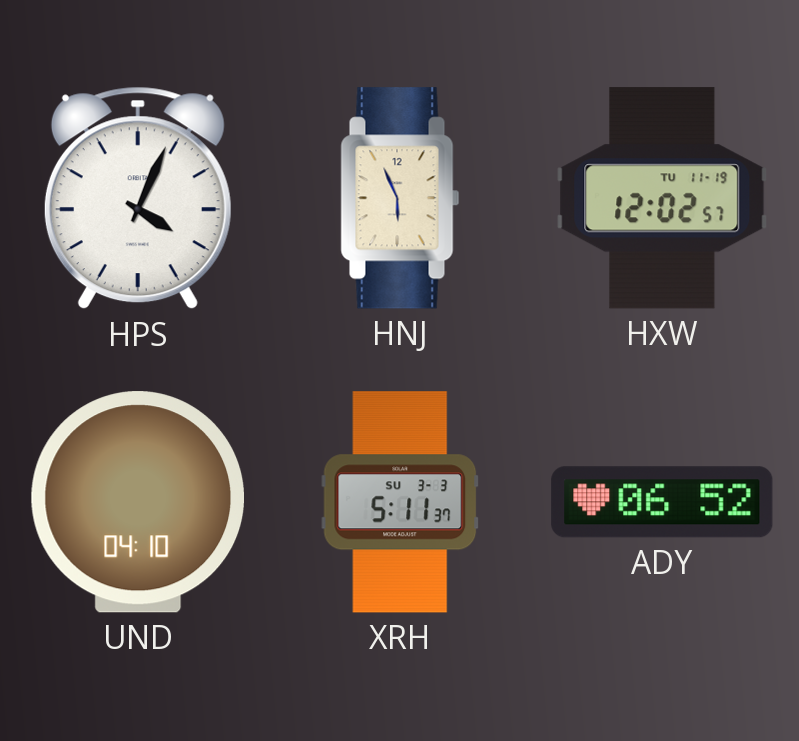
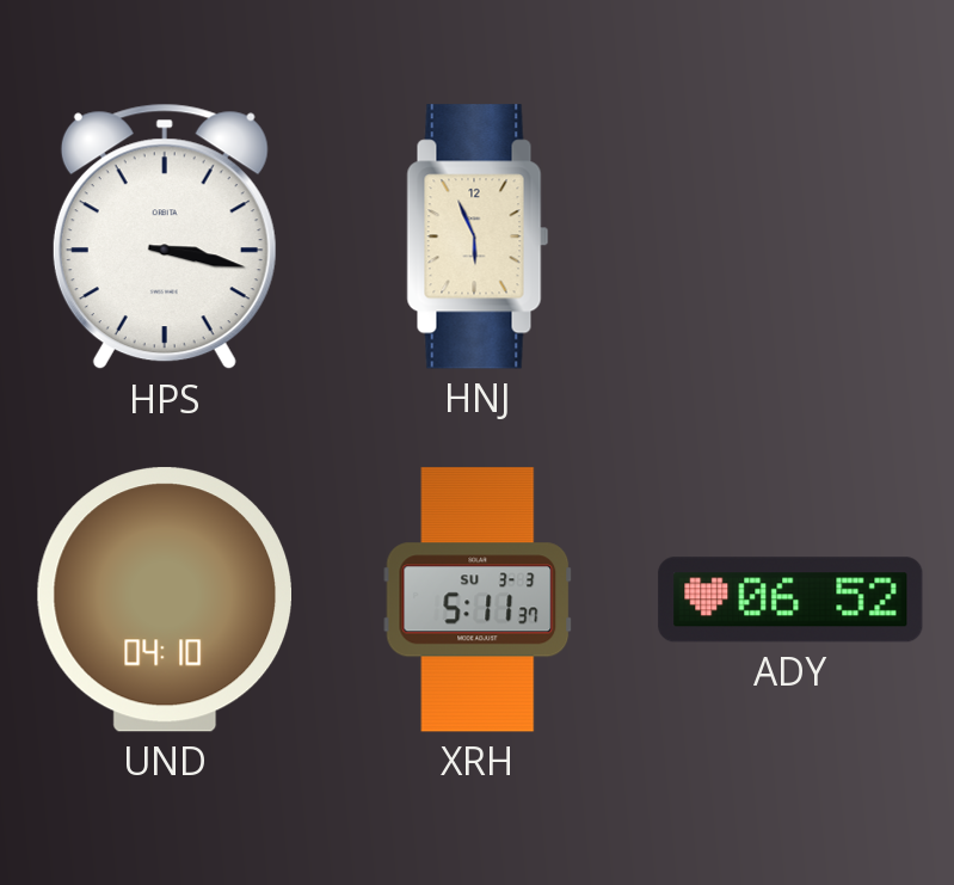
HPS: 4:04 -> 3:17 (165, 236)
HXW: 12:02 -> none (662, 198)
